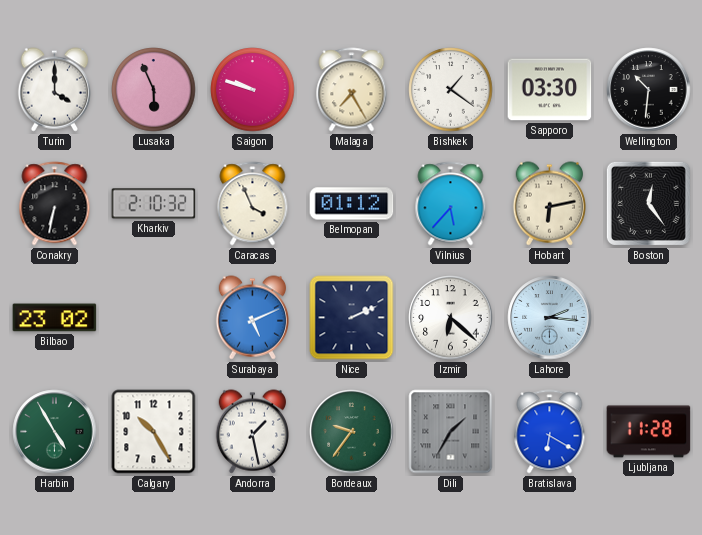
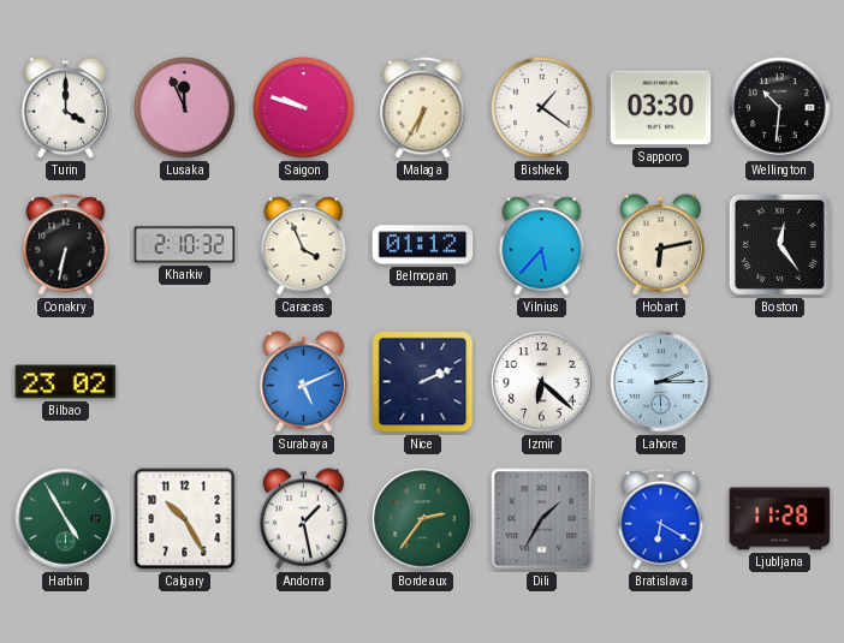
Lusaka: 5:56 -> 11:56 (185, 108)
Malaga: 7:25 -> 6:35 (423, 108)
Lahore: 2:16 -> 2:15 (661, 382)
Bordeaux: 9:36 -> 2:36 (423, 519)
